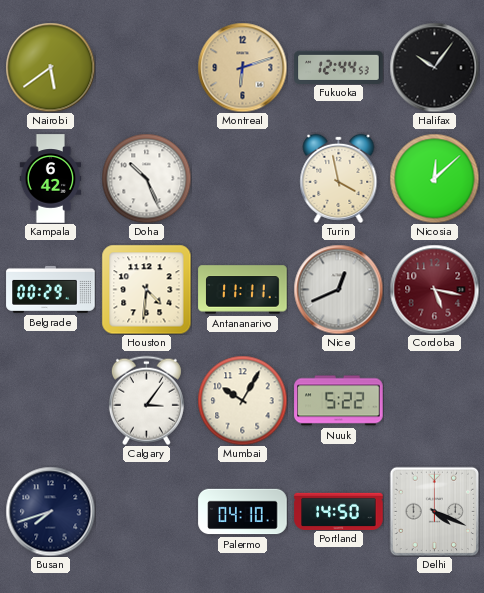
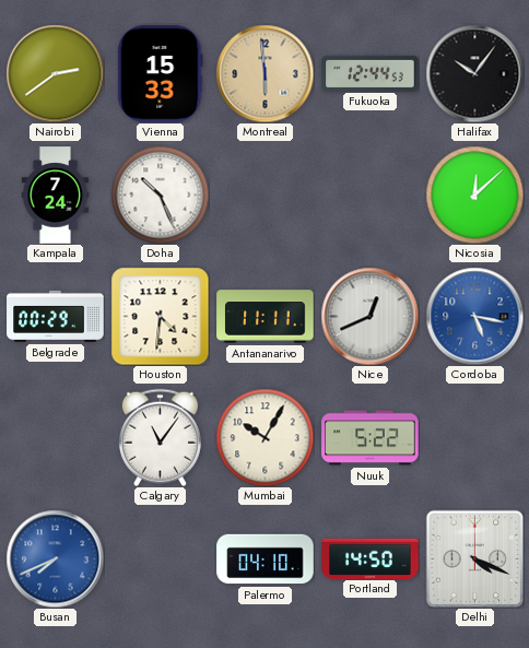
Nairobi: 5:39 -> 2:39 (55, 73)
Vienna: none -> 15:33 (161, 74)
Montreal: 6:12 -> 5:59 (264, 73)
Kampala: 6:42 -> 7:24 (56, 196)
Turin: 3:58 -> none (339, 178)
Cordoba dial: burgundy -> blue (474, 316)
Calgary: 3:06 -> 11:06 (160, 437)
Busan: 7:42 -> 7:41 (55, 558)
Busan dial: navy -> blue (55, 558)
